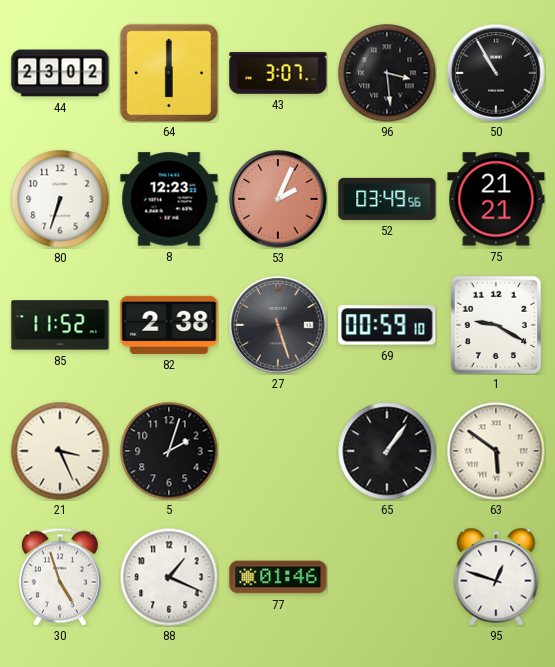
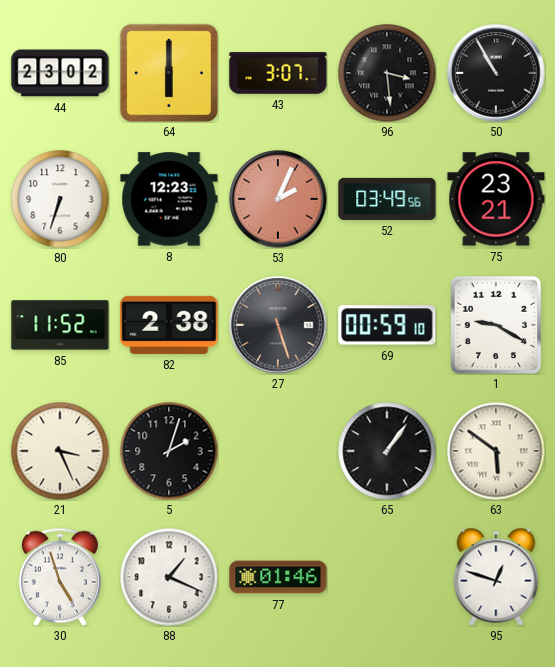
75: 21:21 -> 23:21 (496, 199)
